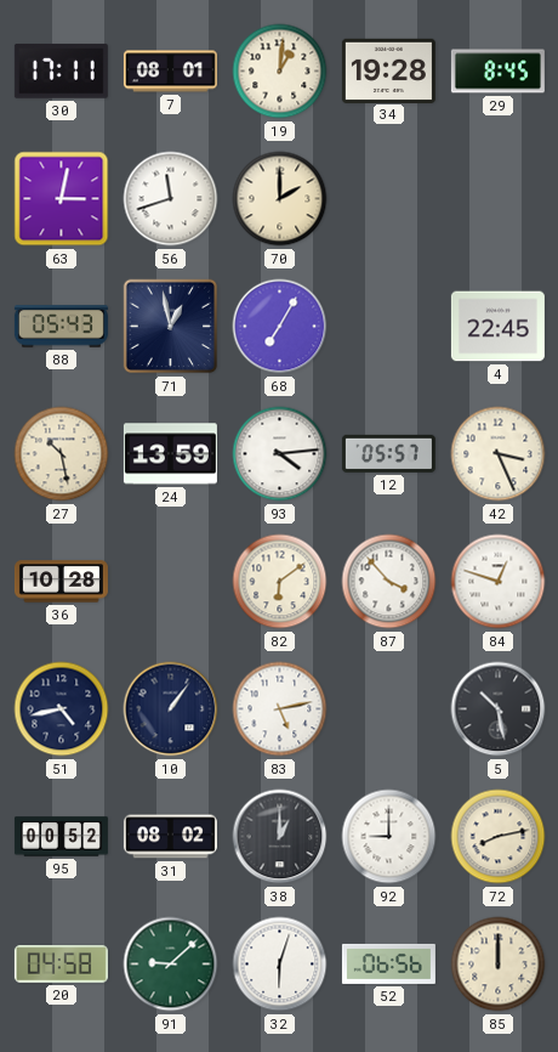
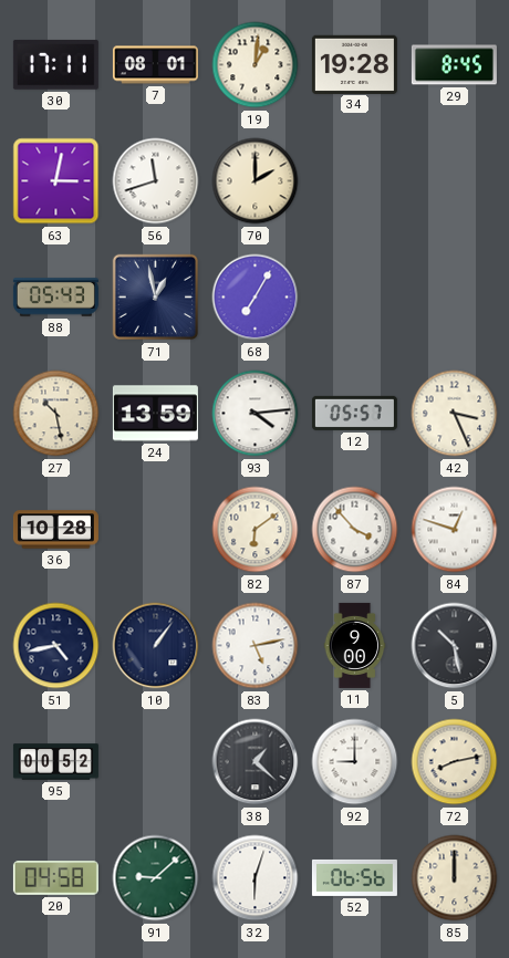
4: 22:45 -> none (497, 327)
11: none -> 9:00 (355, 645)
31: 08:02 -> none (170, 837)
38: 1:00 -> 1:22 (256, 762)
